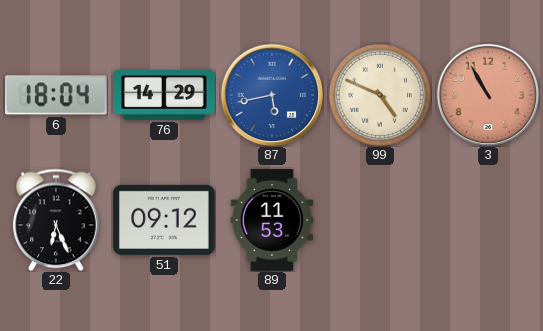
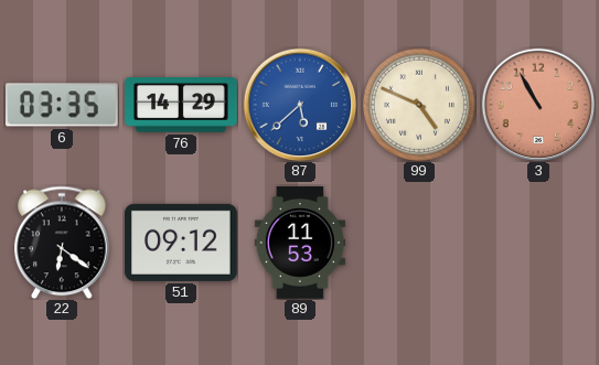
6: 18:04 -> 03:35 (63, 105)
87: 5:43 -> 5:38 (300, 105)
22: 6:26 -> 6:21 (62, 243)
